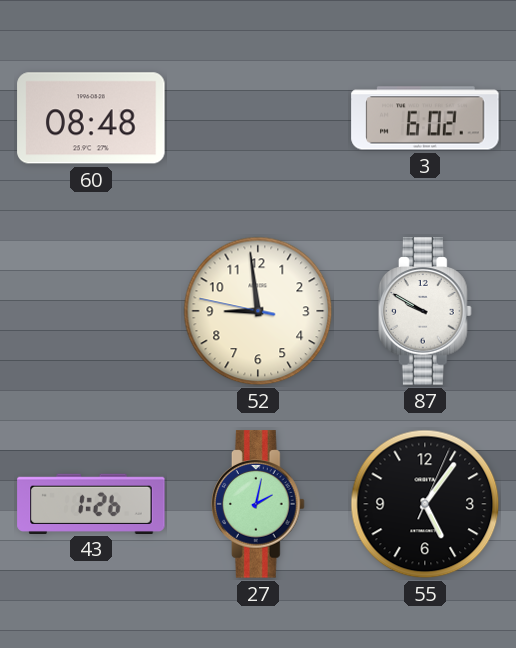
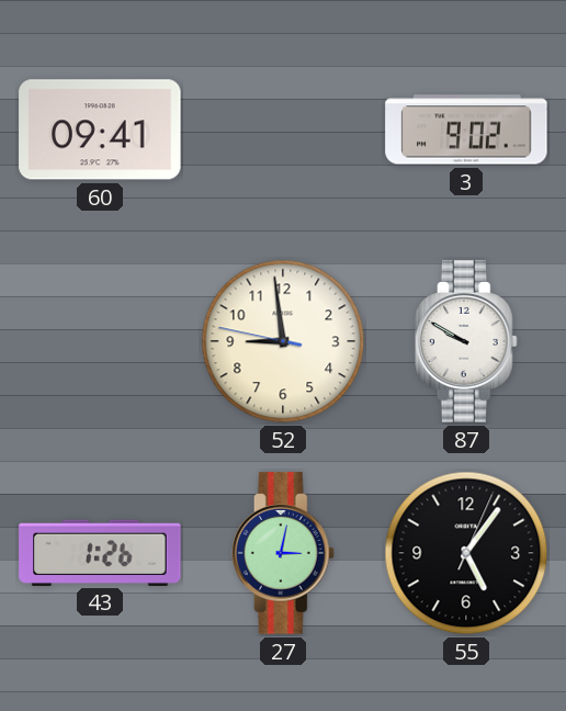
60: 08:48 -> 09:41 (100, 129)
3: 6:02 -> 9:02 (466, 129)
27: 2:02 -> 3:02 (284, 553)
